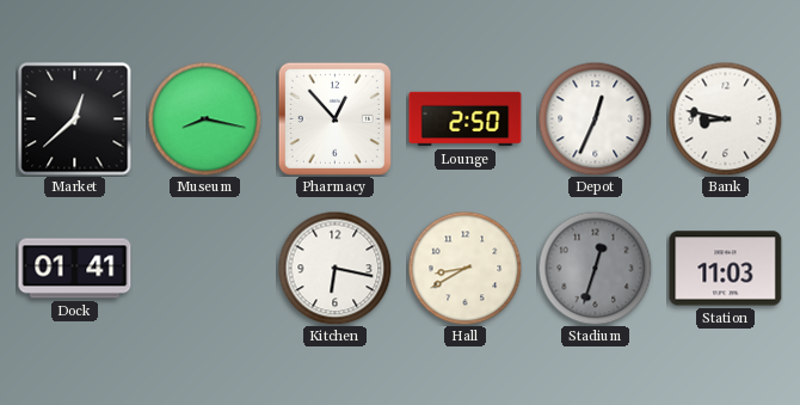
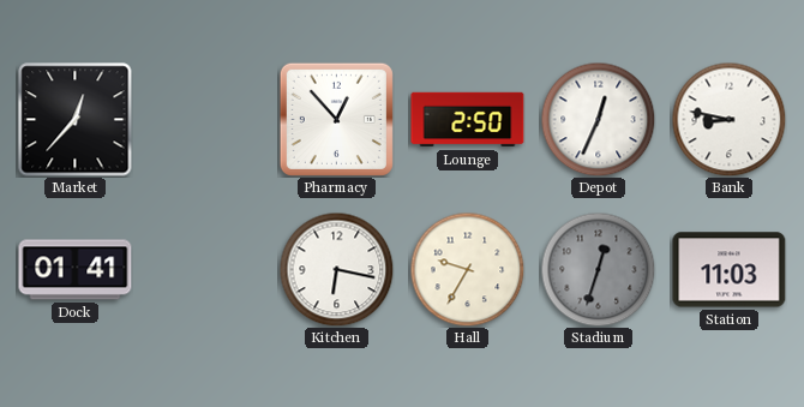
Market: 12:38 -> 12:37 (76, 120)
Museum: 8:17 -> none (204, 118)
Hall: 8:40 -> 9:35 (467, 269)
